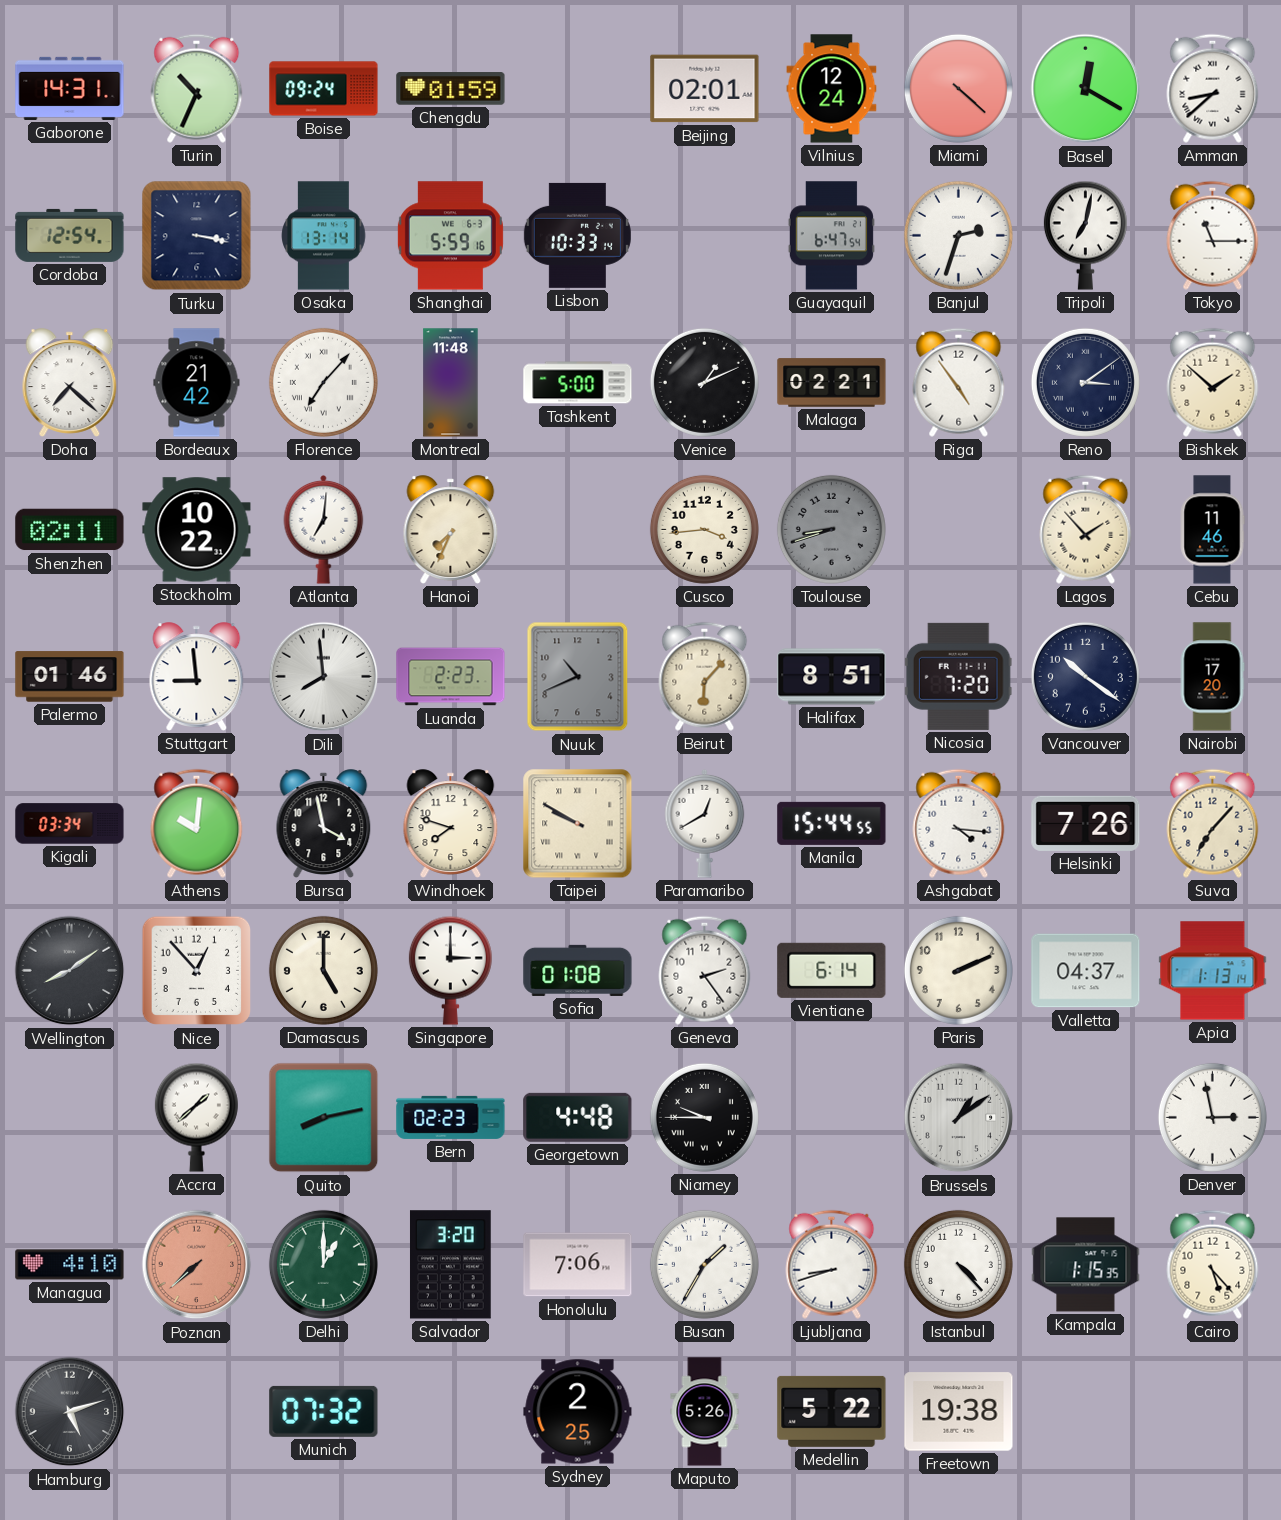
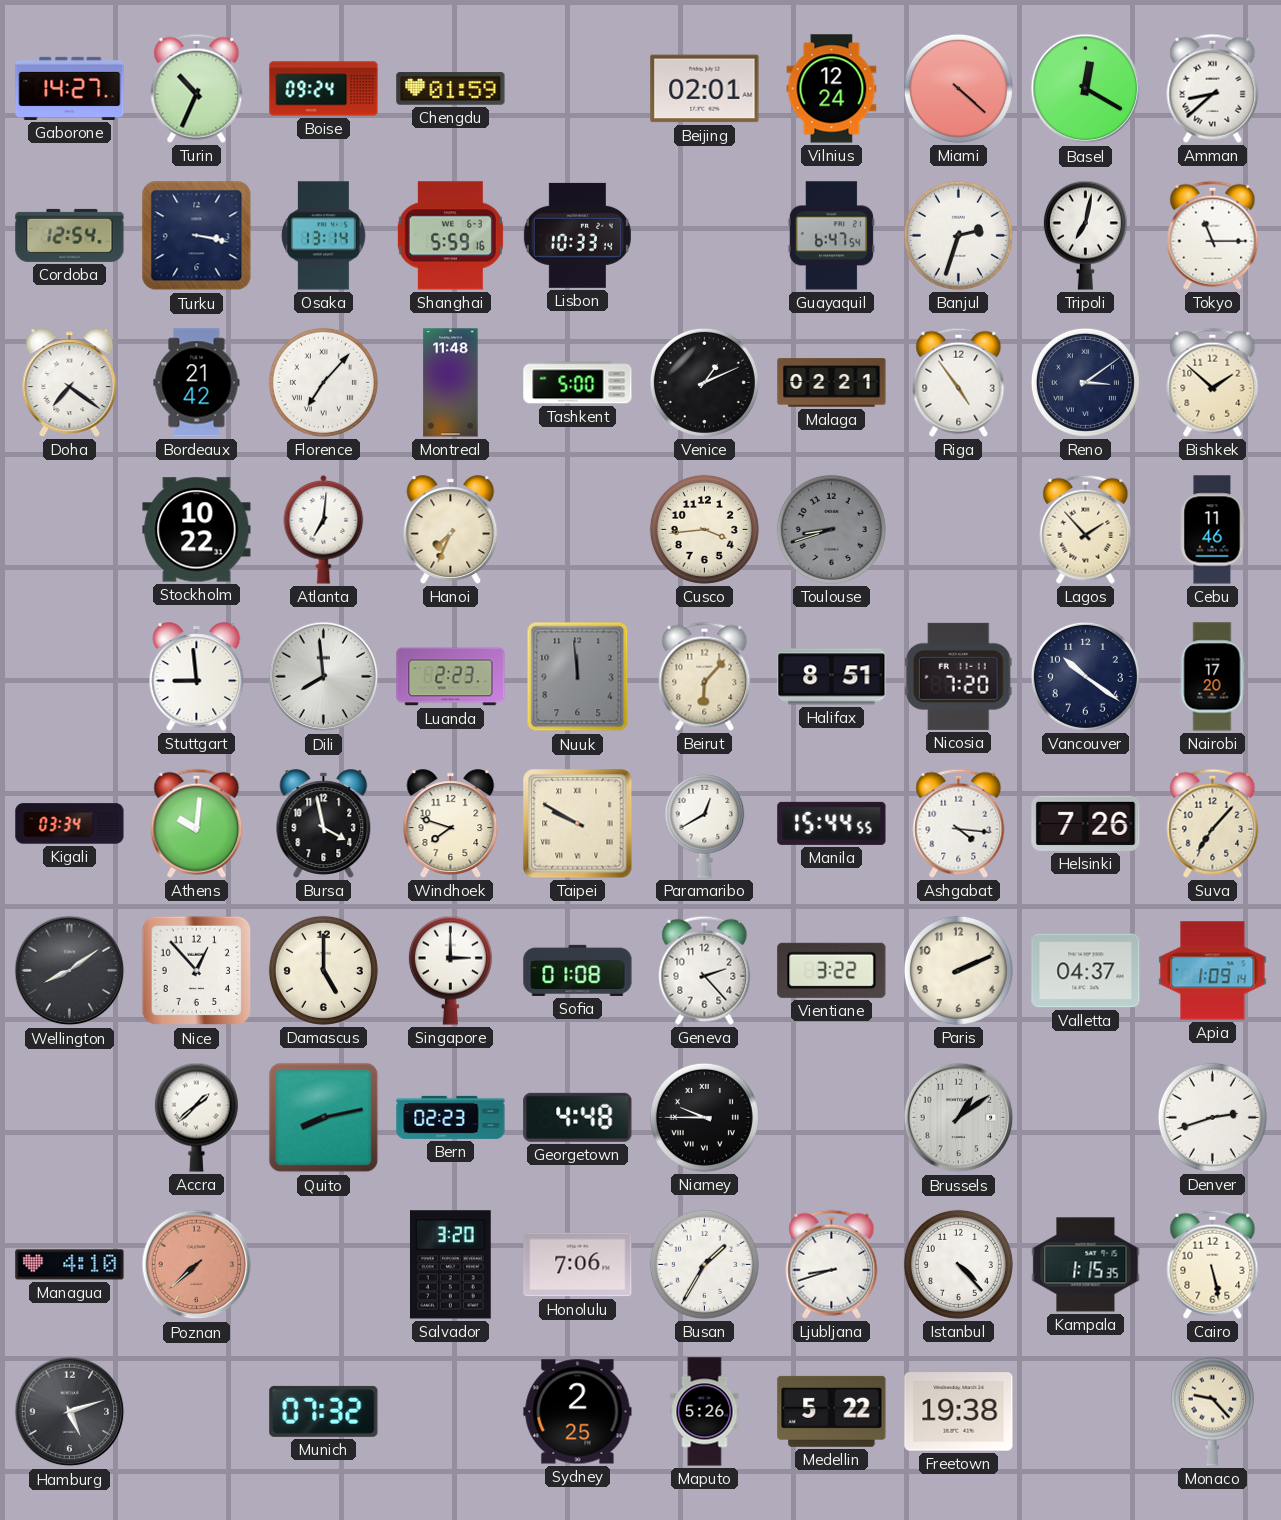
Gaborone: 14:31 -> 14:27 (70, 88)
Doha: 7:22 -> 7:21 (70, 383)
Shenzhen: 02:11 -> none (70, 530)
Palermo: 01:46 -> none (70, 677)
Nuuk: 10:41 -> 11:59 (578, 677)
Geneva: 2:24 -> 2:23 (705, 970)
Vientiane: 6:14 -> 3:22 (832, 970)
Apia: 1:13 -> 1:09 (1213, 971)
Denver: 2:58 -> 2:42 (1212, 1117)
Delhi: 1:00 -> none (323, 1264)
Cairo: 5:23 -> 5:28 (1213, 1264)
Monaco: none -> 9:23 (1212, 1411)
